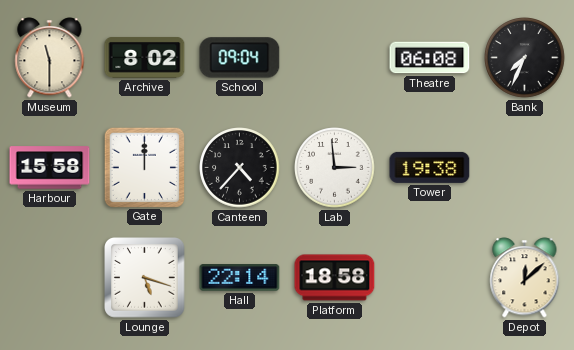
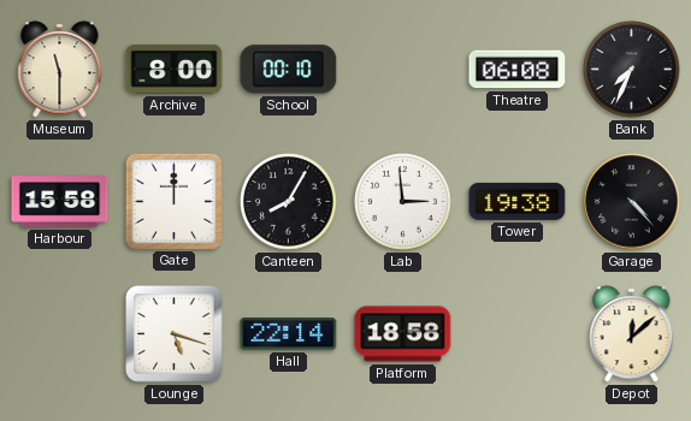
Archive: 8:02 -> 8:00 (175, 70)
School: 09:04 -> 00:10 (289, 70)
Canteen: 4:37 -> 8:05 (289, 202)
Garage: none -> 4:23 (632, 202)
